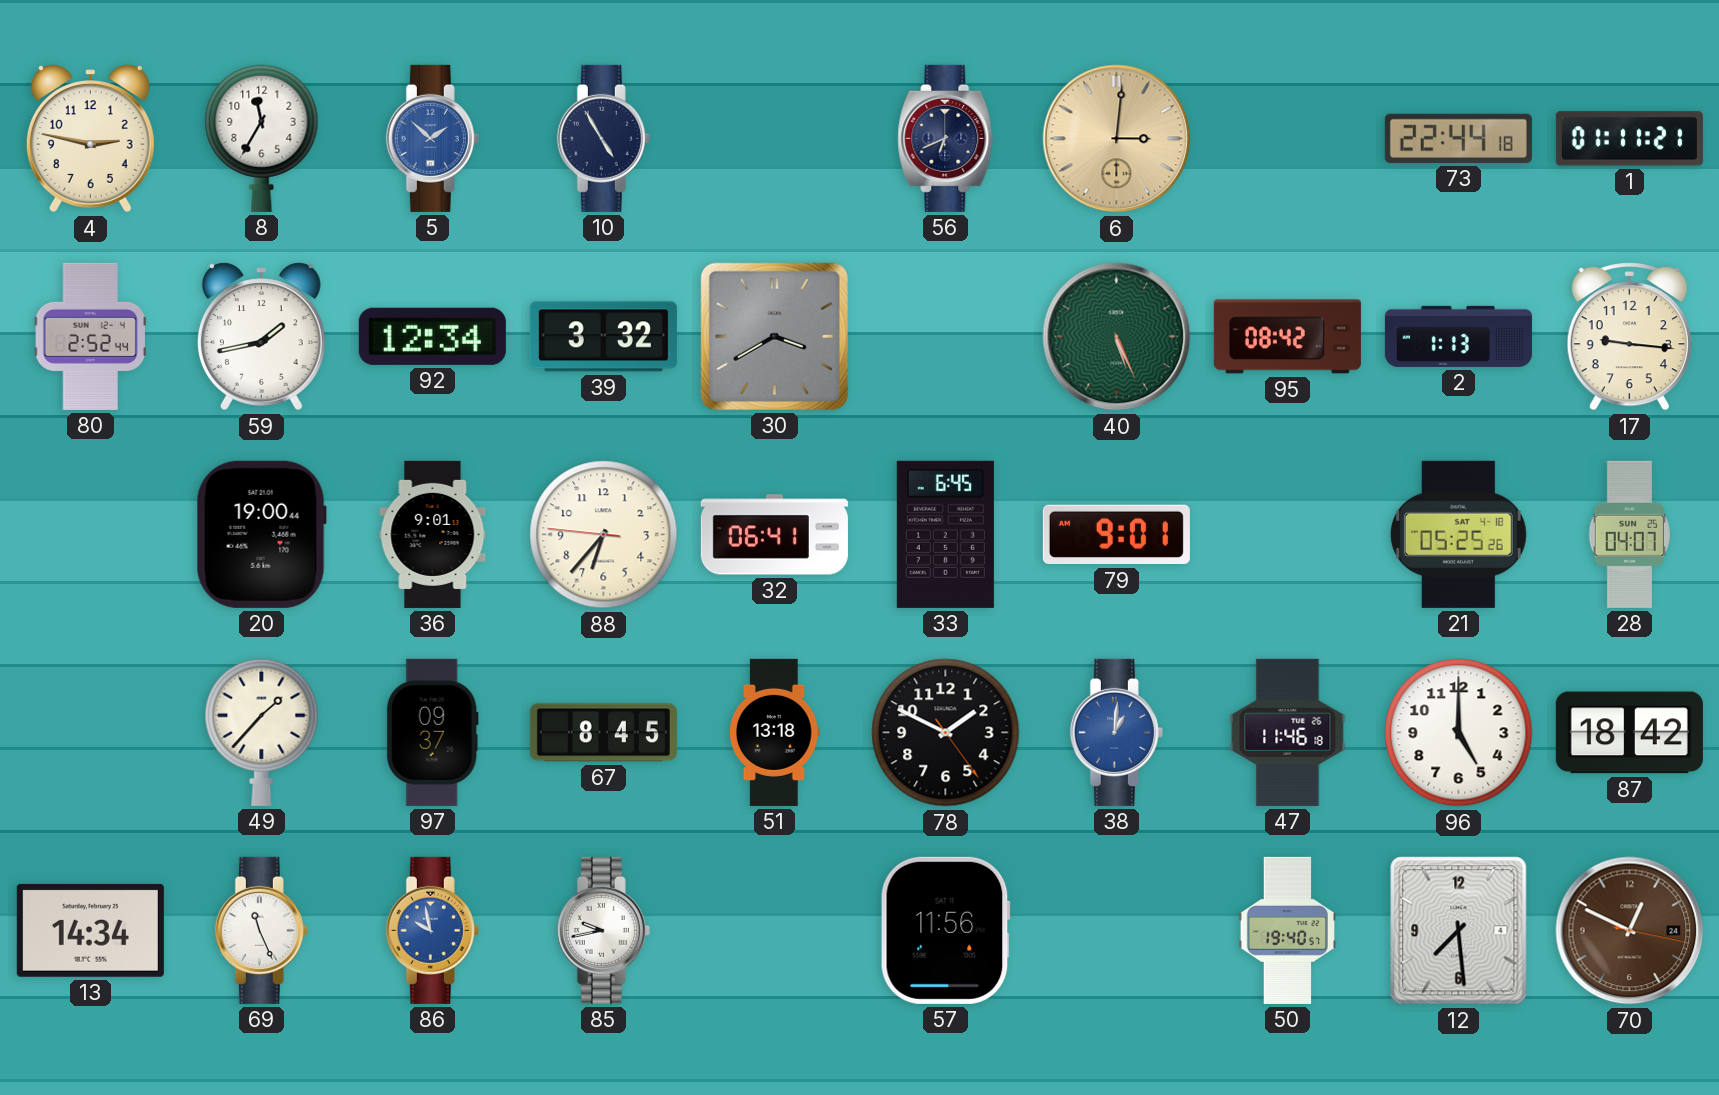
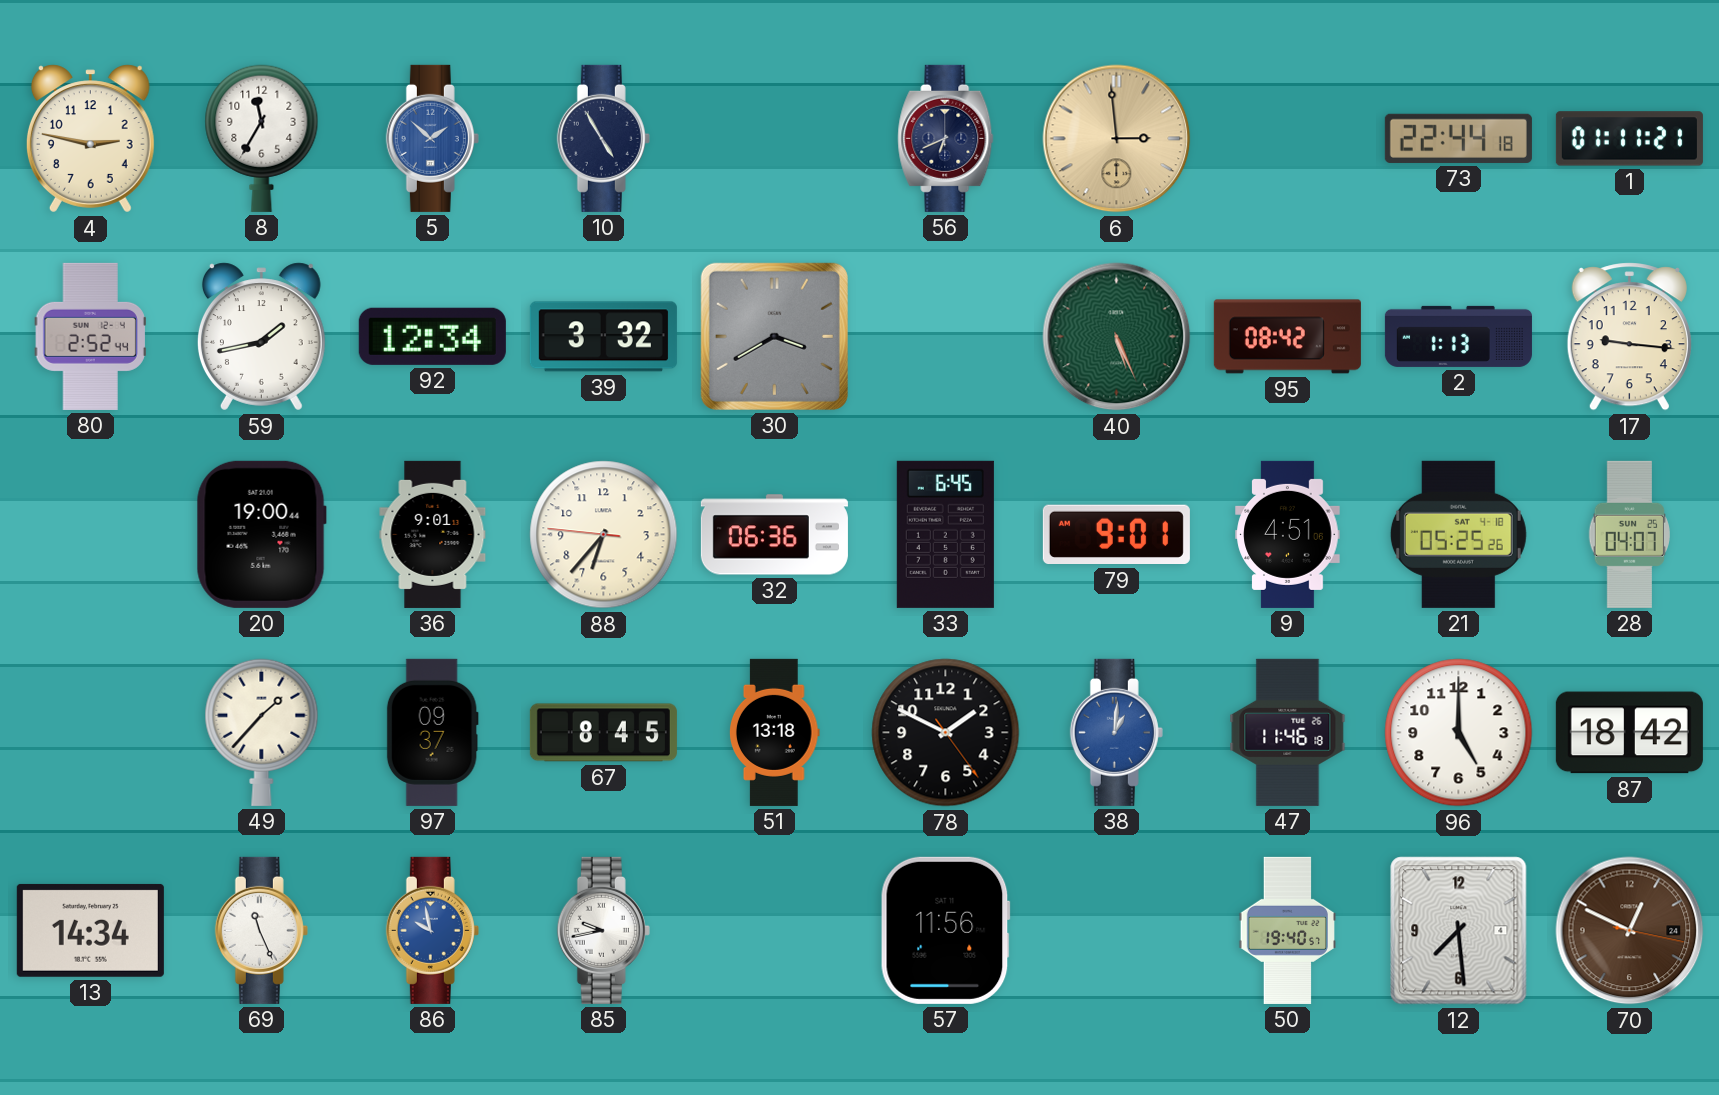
6: 3:01 -> 2:59 (1117, 139)
32: 06:41 -> 06:36 (774, 535)
9: none -> 4:51 (1288, 534)
